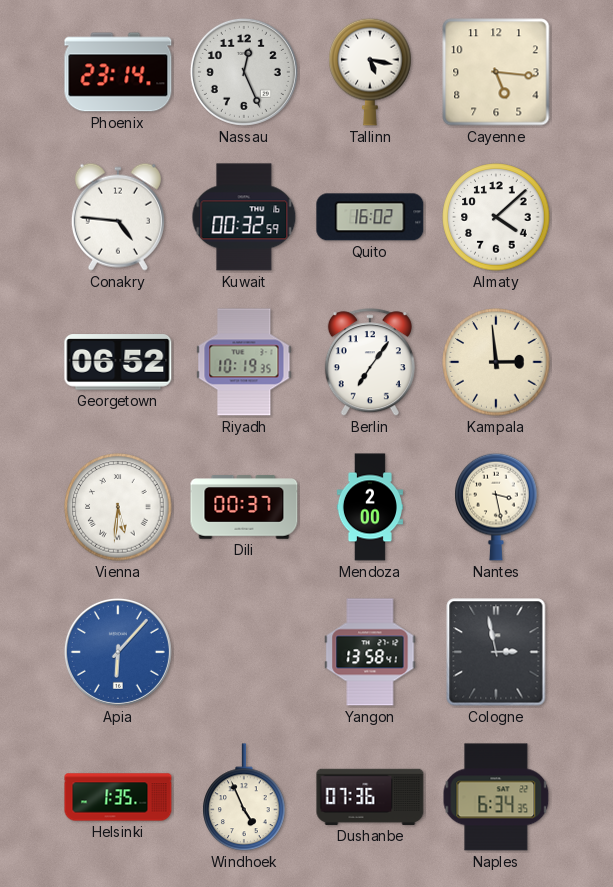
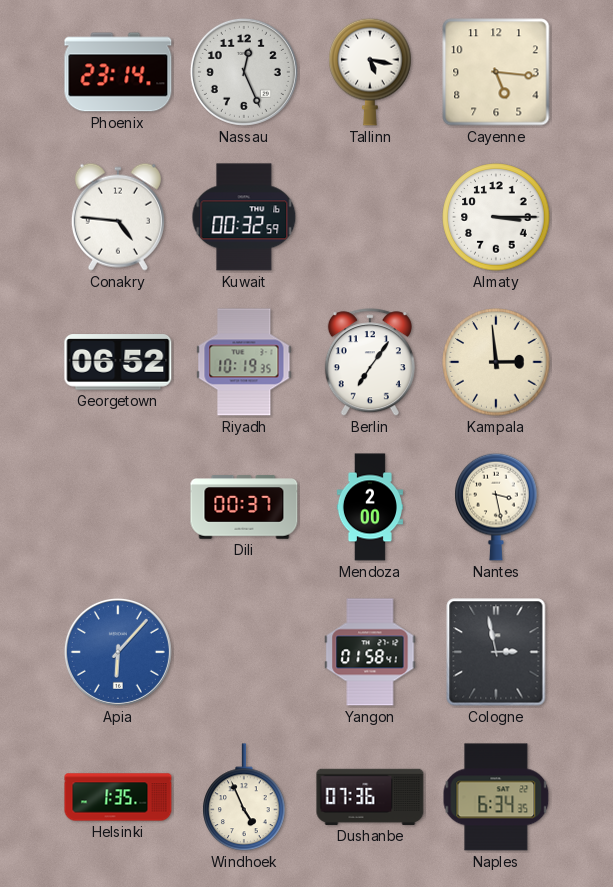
Quito: 16:02 -> none (370, 217)
Almaty: 4:08 -> 3:15 (496, 217)
Vienna: 5:31 -> none (118, 507)
Yangon: 13:58 -> 01:58 (370, 652)
